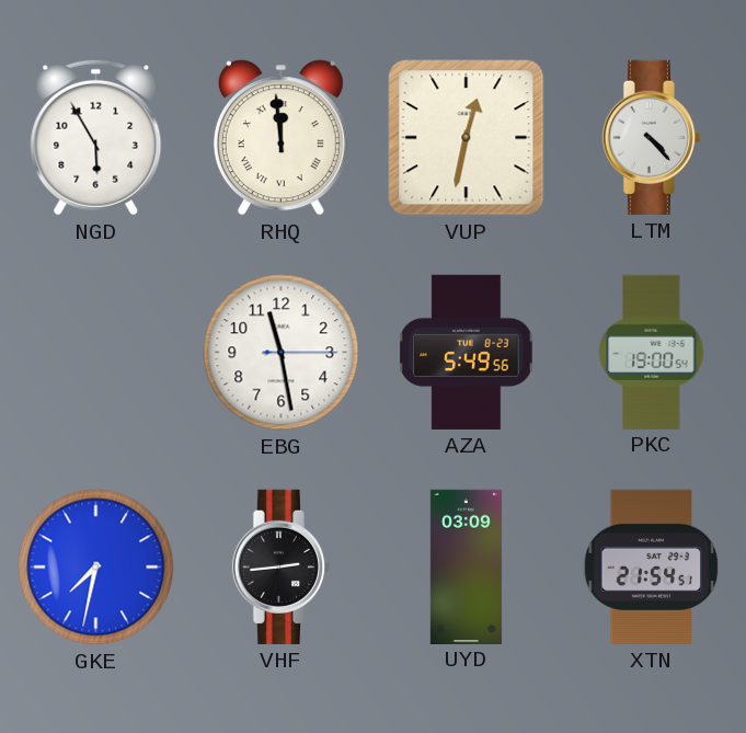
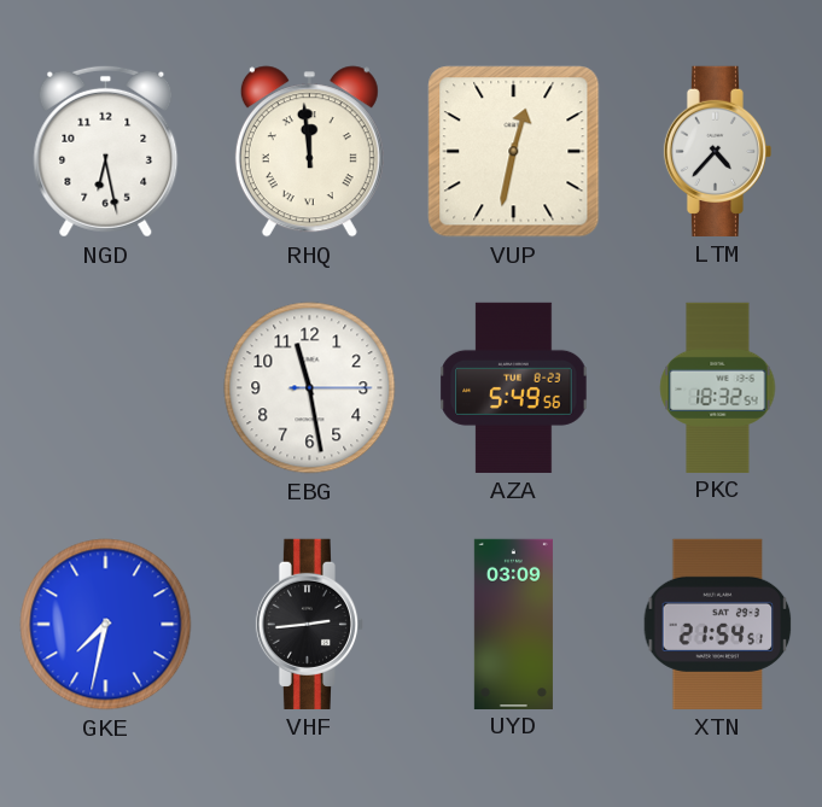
NGD: 5:55 -> 6:28 (106, 151)
LTM: 4:23 -> 4:37 (717, 151)
PKC: 19:00 -> 18:32 (718, 387)
